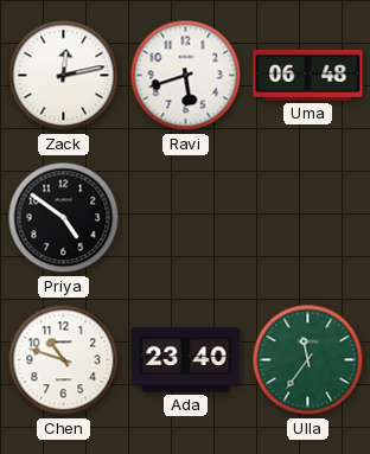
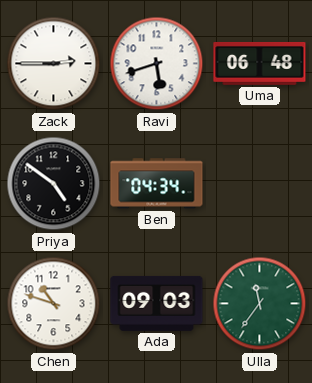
Zack: 12:13 -> 2:45 (54, 64)
Ben: none -> 04:34 (157, 184)
Ada: 23:40 -> 09:03 (157, 303)
